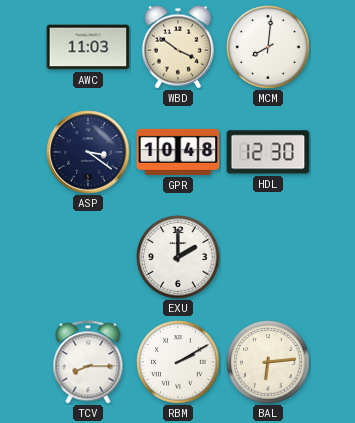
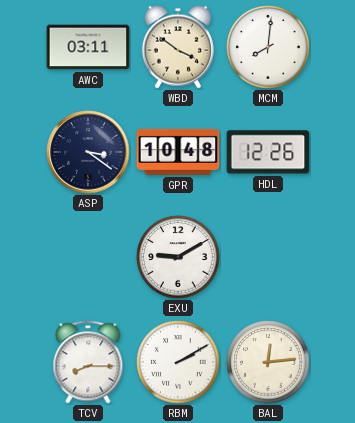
AWC: 11:03 -> 03:11 (88, 47)
HDL: 12:30 -> 12:26 (268, 152)
EXU: 2:00 -> 9:10 (178, 257)
BAL: 6:14 -> 12:14 (268, 362)
